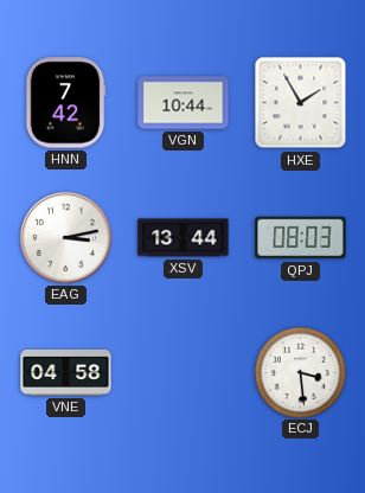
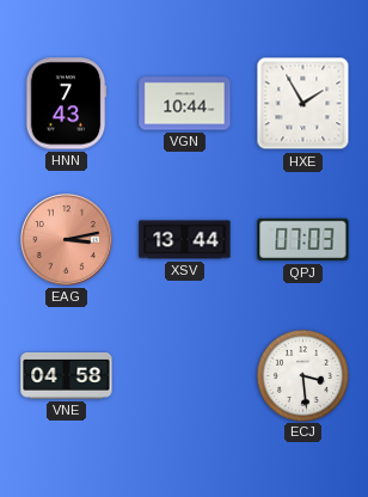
HNN: 7:42 -> 7:43 (66, 104)
EAG dial: white -> salmon (66, 239)
QPJ: 08:03 -> 07:03 (303, 240)
